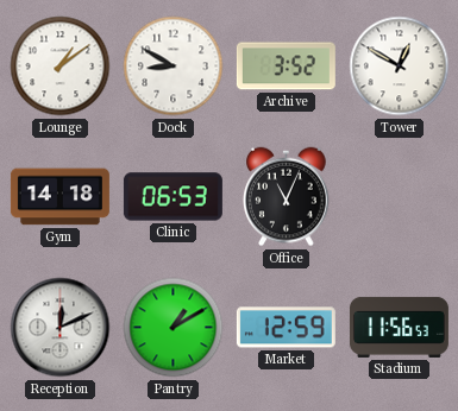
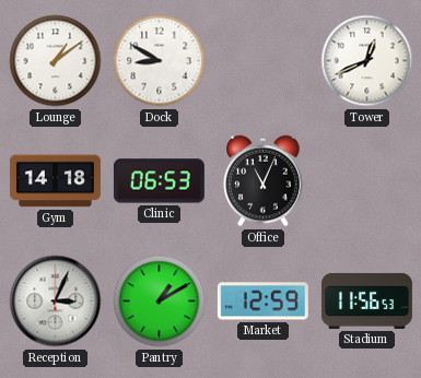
Archive: 3:52 -> none (286, 67)
Tower: 12:50 -> 12:41 (367, 61)
Reception: 12:11 -> 3:04 (56, 302)
